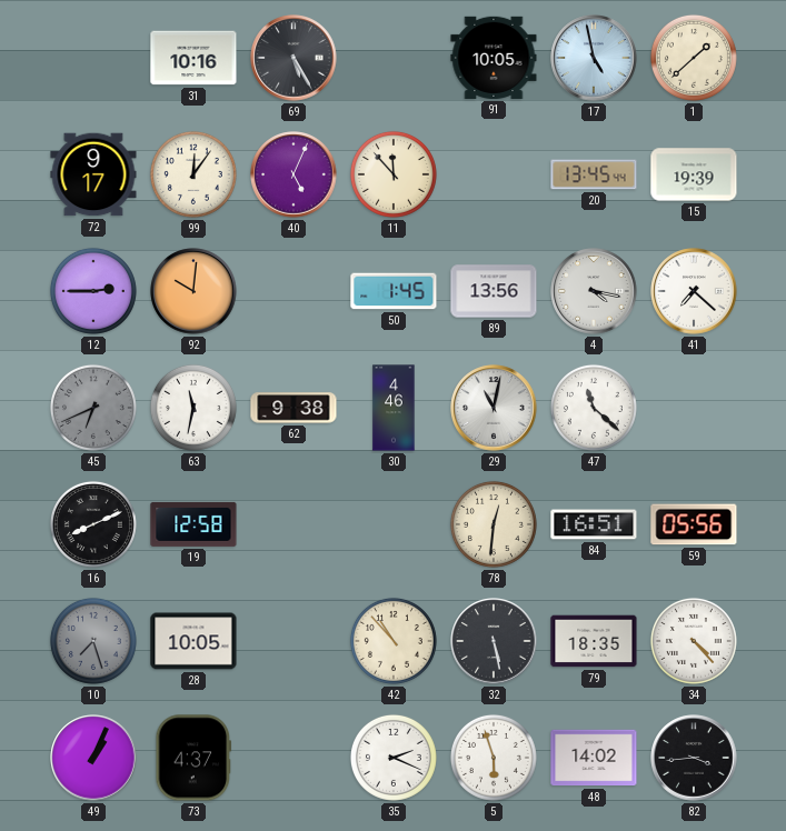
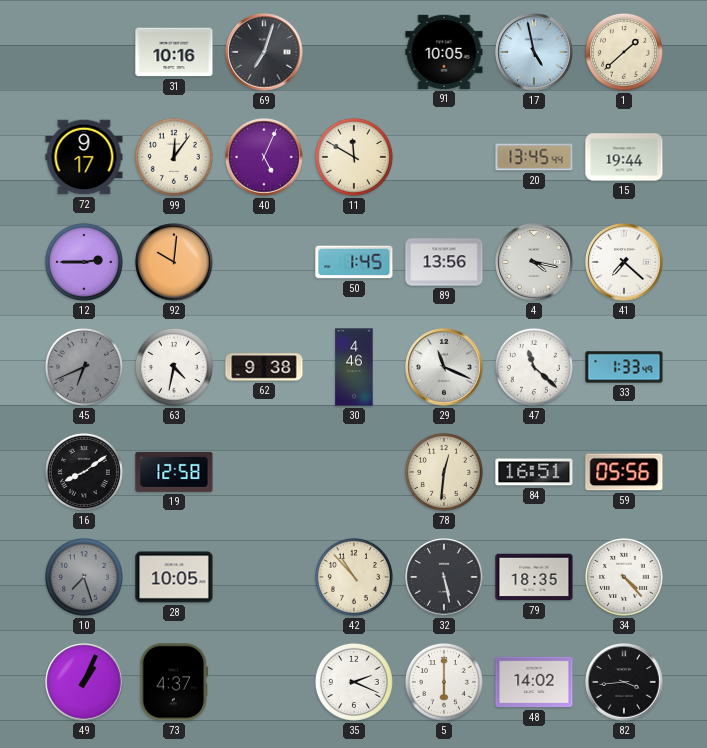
69: 5:25 -> 7:03 (264, 52)
11: 11:53 -> 11:50 (354, 157)
15: 19:39 -> 19:44 (624, 157)
63: 11:32 -> 4:32 (174, 367)
29: 11:02 -> 11:19 (444, 367)
33: none -> 1:33 (624, 367)
16: 8:11 -> 8:09 (84, 472)
5: 5:57 -> 6:00 (444, 682)
